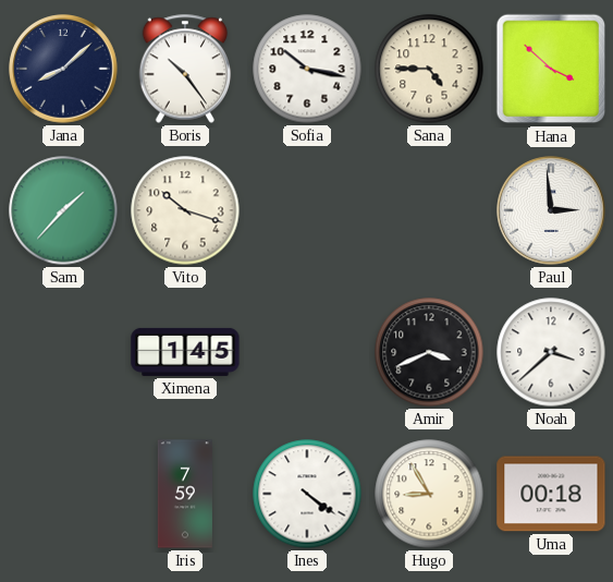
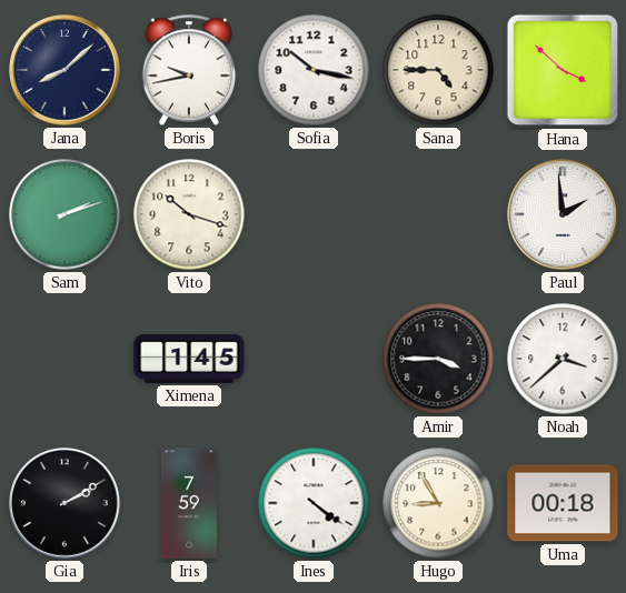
Boris: 10:24 -> 9:43 (189, 70)
Sam: 1:37 -> 2:12 (64, 214)
Paul: 2:59 -> 1:59 (563, 214)
Amir: 3:41 -> 3:45 (438, 359)
Gia: none -> 2:10 (64, 503)
